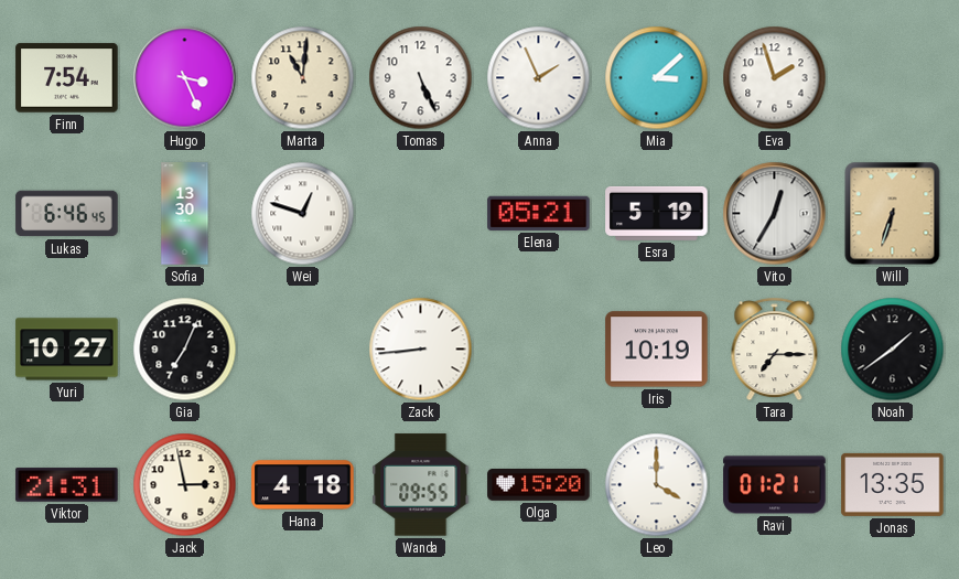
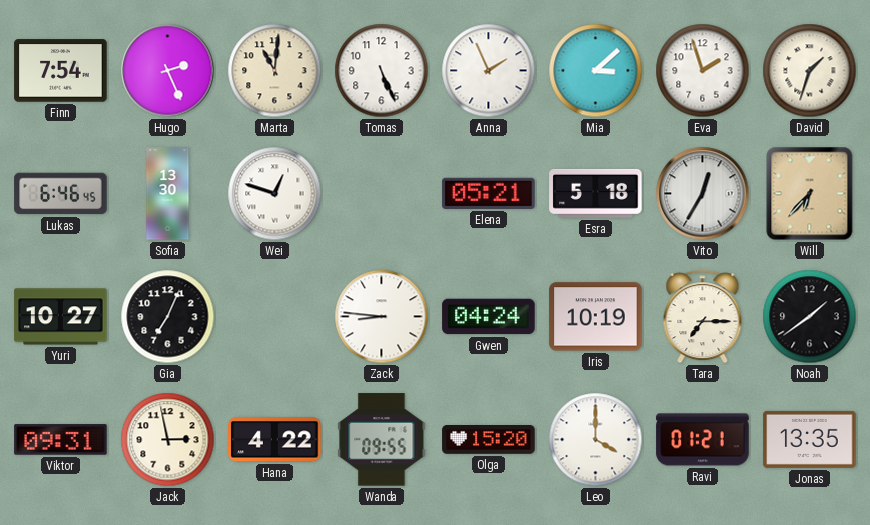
Hugo: 3:26 -> 2:26 (168, 71)
David: none -> 1:33 (810, 71)
Esra: 5:19 -> 5:18 (596, 193)
Will: 6:33 -> 6:37 (810, 194)
Zack: 8:44 -> 8:46 (382, 317)
Gwen: none -> 04:24 (489, 317)
Viktor: 21:31 -> 09:31 (61, 440)
Hana: 4:18 -> 4:22 (275, 440)
